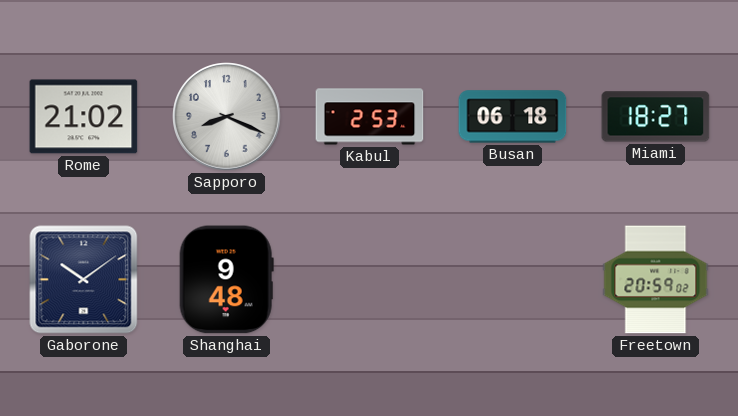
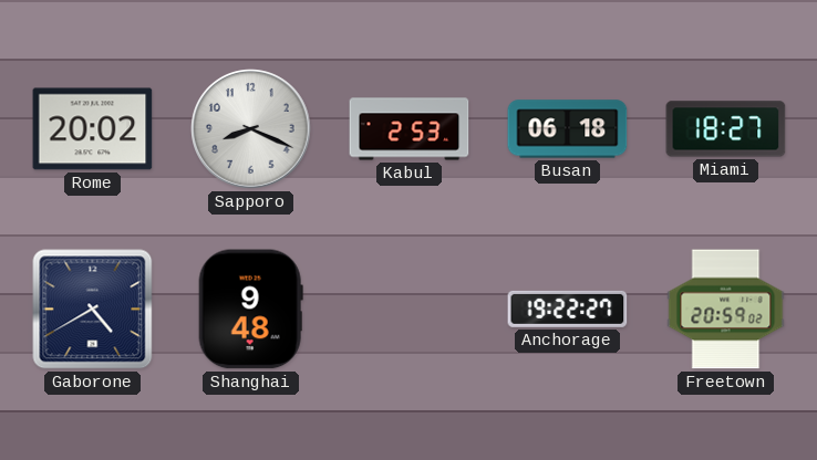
Rome: 21:02 -> 20:02 (93, 129)
Gaborone: 10:09 -> 4:40 (93, 310)
Anchorage: none -> 19:22 (568, 309)
